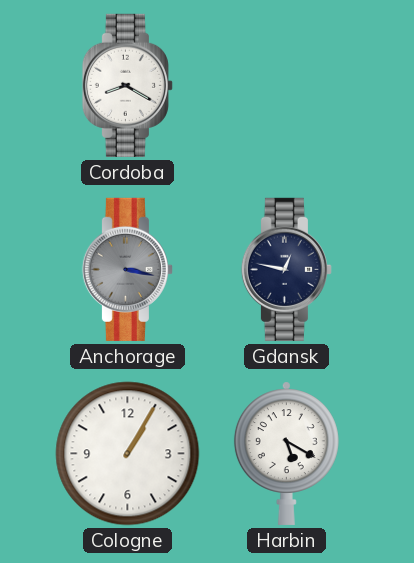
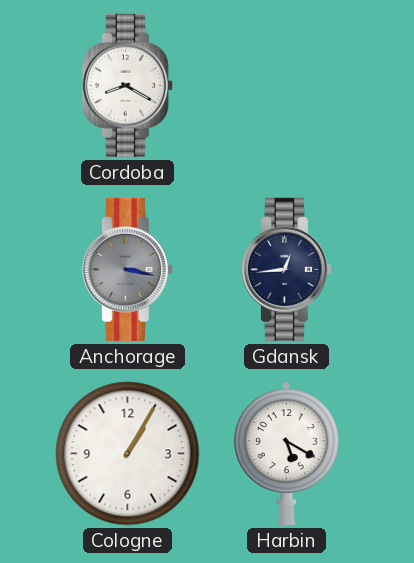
Gdansk: 12:47 -> 12:44 (286, 269)
